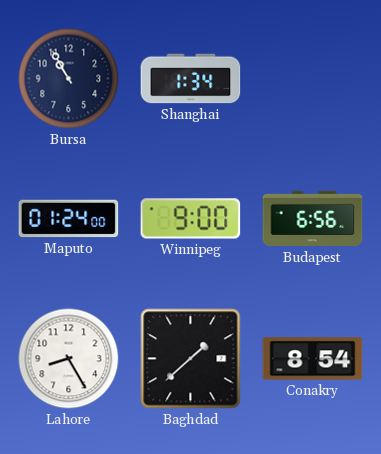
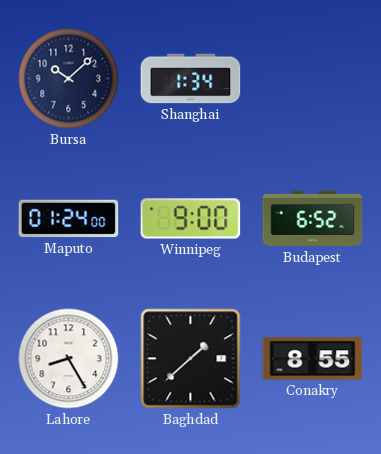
Bursa: 10:55 -> 10:08 (69, 79)
Budapest: 6:56 -> 6:52 (313, 219)
Conakry: 8:54 -> 8:55 (313, 359)
